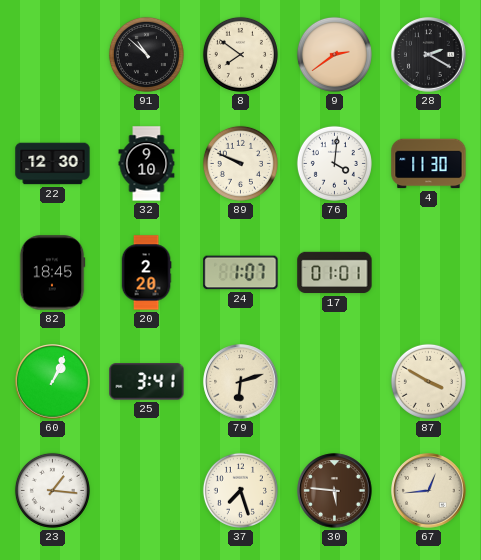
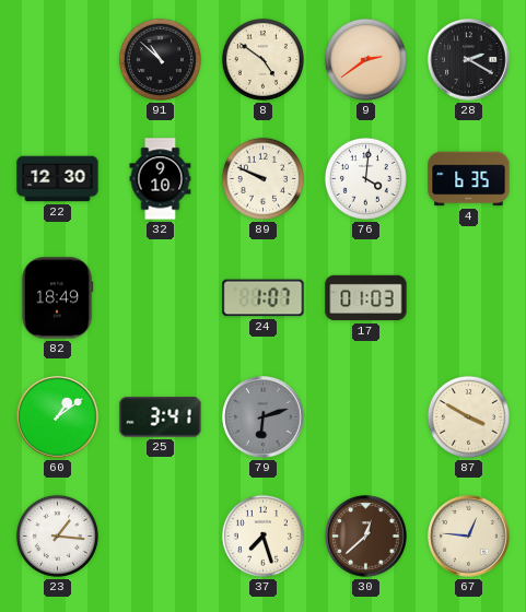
8: 7:51 -> 4:51 (262, 59)
4: 11:30 -> 6:35 (469, 179)
82: 18:45 -> 18:49 (57, 298)
20: 2:20 -> none (146, 273)
17: 01:01 -> 01:03 (366, 298)
60: 1:04 -> 1:09 (58, 417)
79 dial: cream -> grey (264, 417)
30: 5:46 -> 12:38 (366, 537)
67: 12:44 -> 12:46 (469, 537)
